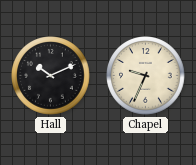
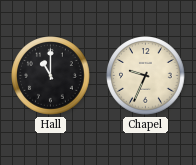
Hall: 10:11 -> 11:00 (51, 76)
